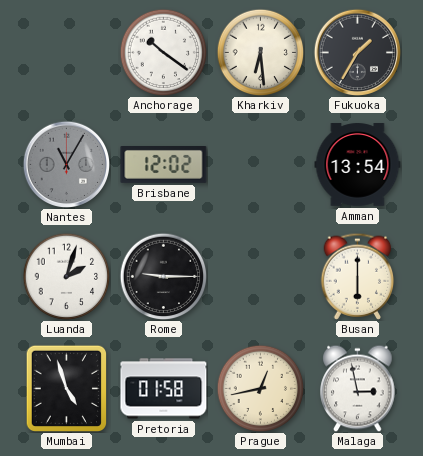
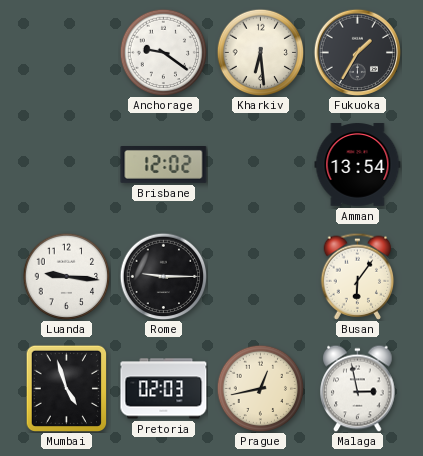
Anchorage: 10:21 -> 9:21 (163, 52)
Nantes: 11:05 -> none (66, 164)
Luanda: 2:03 -> 9:16 (66, 276)
Busan: 6:00 -> 6:06 (358, 276)
Pretoria: 01:58 -> 02:03 (164, 389)
